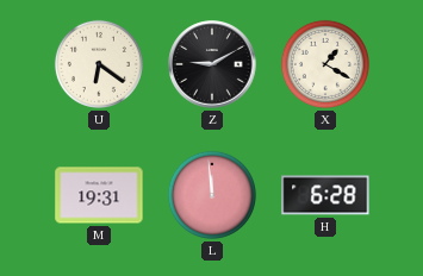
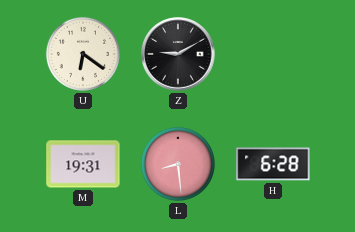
X: 1:20 -> none (325, 64)
L: 11:59 -> 8:29 (178, 164)
